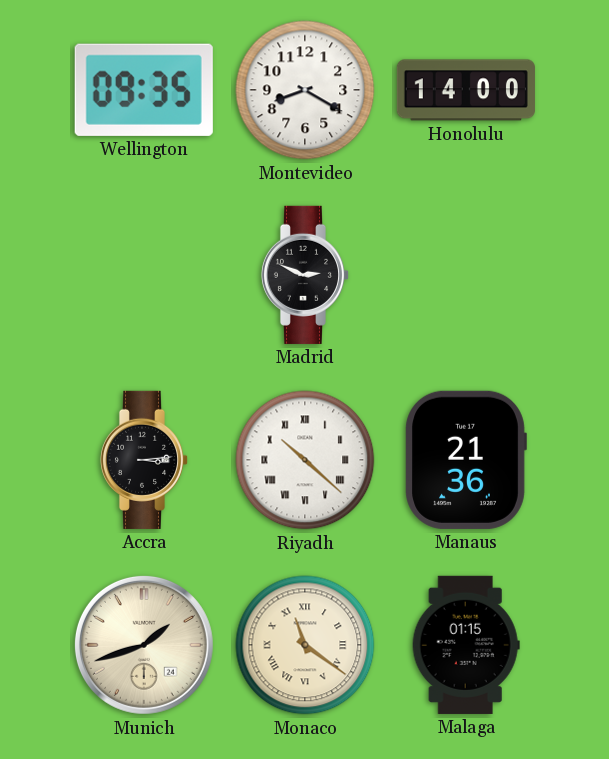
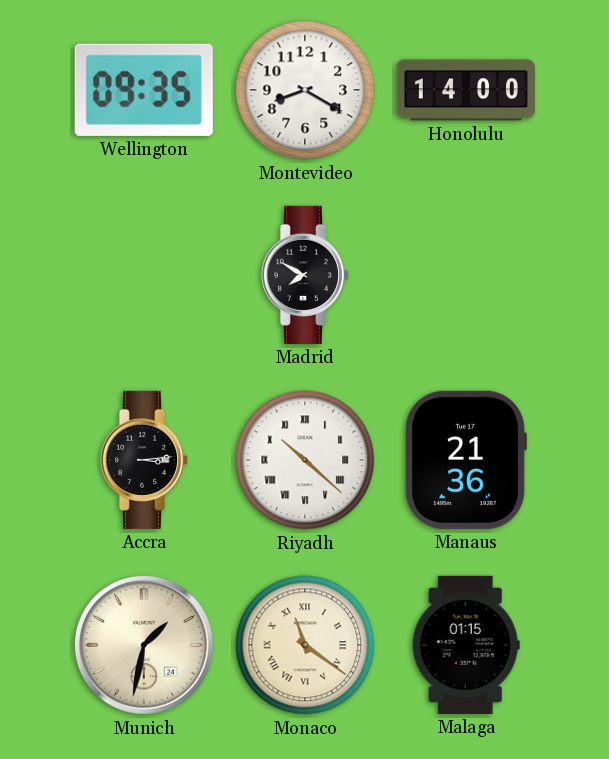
Madrid: 2:49 -> 7:50 (305, 275)
Munich: 1:42 -> 1:32 (144, 645)
